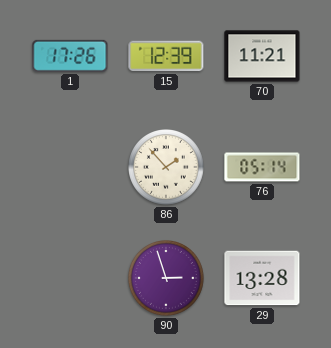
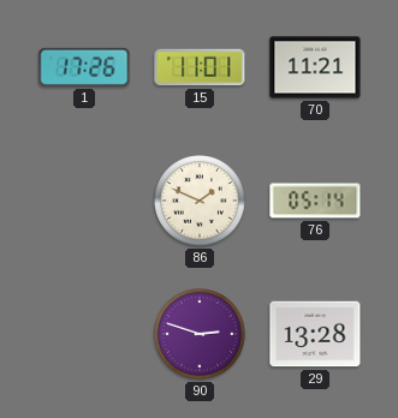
15: 12:39 -> 11:01 (200, 67)
86: 1:53 -> 1:49 (200, 202)
90: 2:57 -> 2:48 (200, 335)
